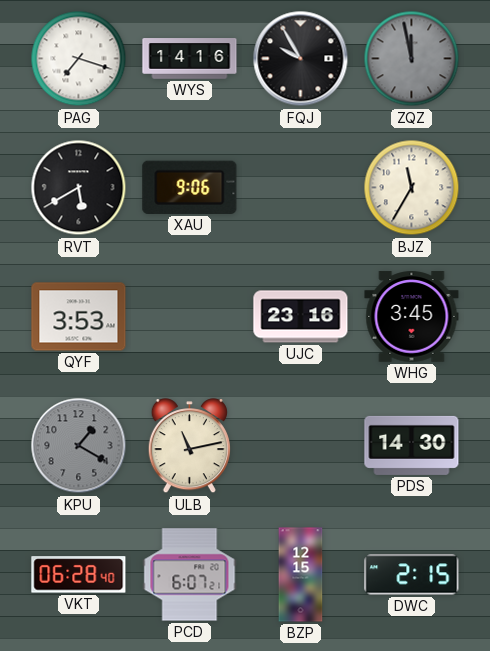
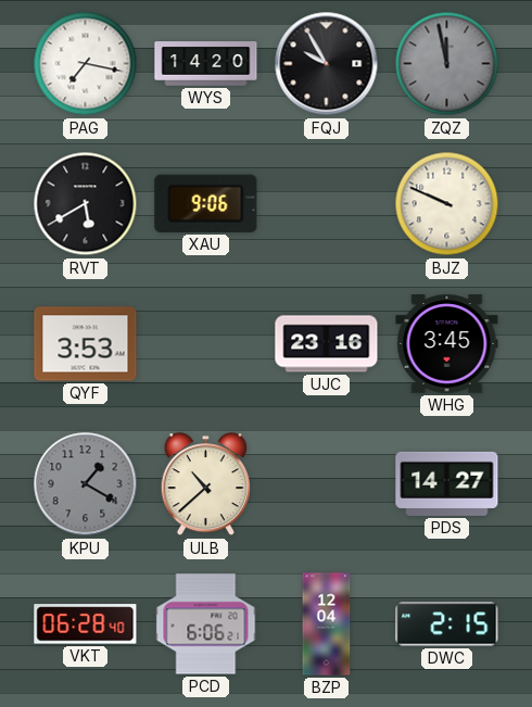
PAG: 7:18 -> 7:17 (86, 64)
WYS: 14:16 -> 14:20 (206, 64)
BJZ: 11:35 -> 9:49 (447, 204)
ULB: 11:13 -> 10:38 (205, 484)
PDS: 14:30 -> 14:27 (447, 483)
PCD: 6:07 -> 6:06 (206, 624)
BZP: 12:15 -> 12:04 (327, 624)
